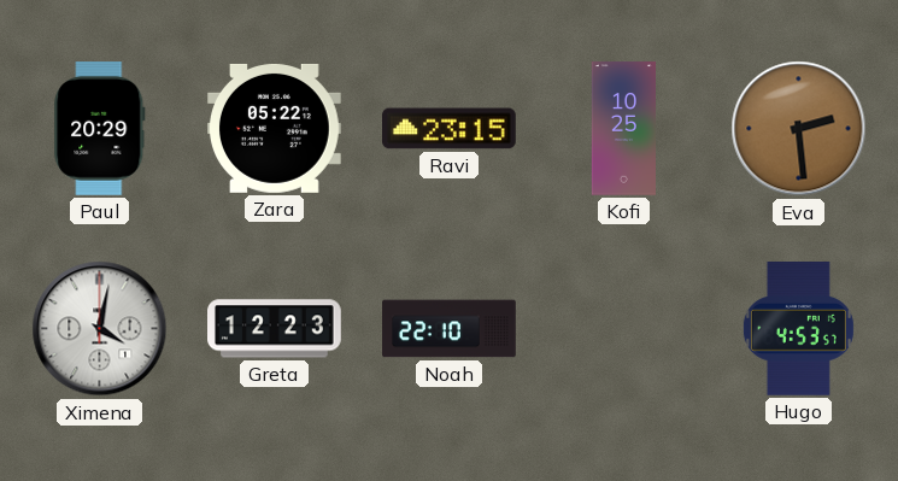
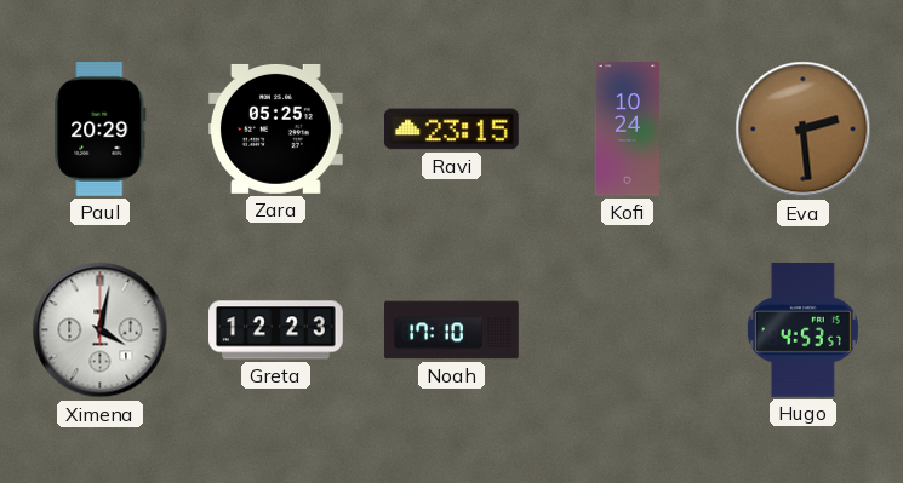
Zara: 05:22 -> 05:25 (276, 128)
Kofi: 10:25 -> 10:24 (627, 130)
Noah: 22:10 -> 17:10 (452, 330)
